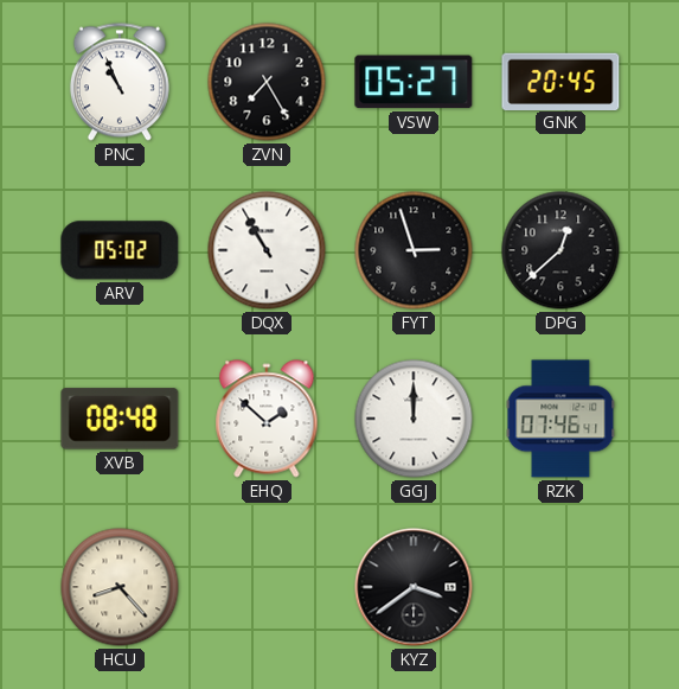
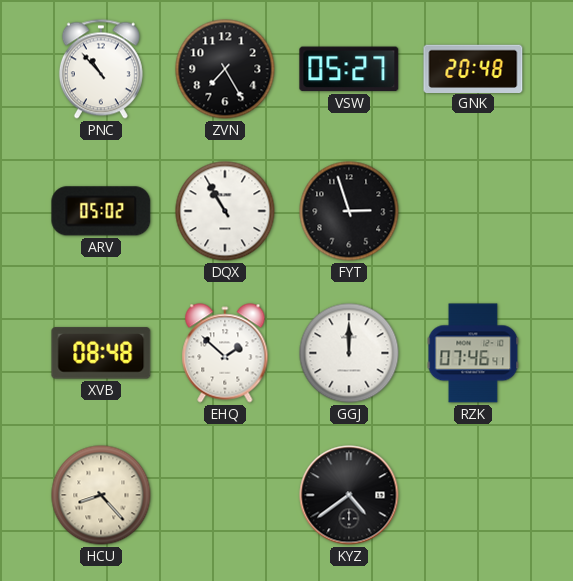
PNC: 10:56 -> 10:53 (101, 69)
GNK: 20:45 -> 20:48 (473, 68)
DPG: 12:38 -> none (561, 250)
KYZ: 3:39 -> 4:39 (349, 495)
